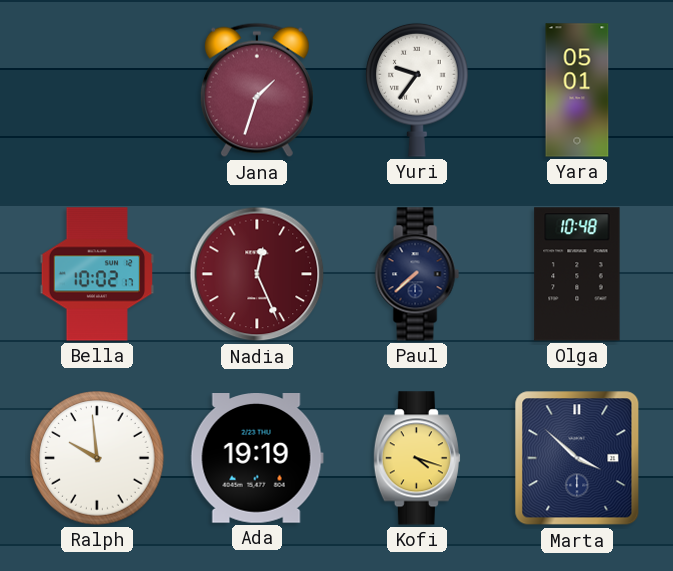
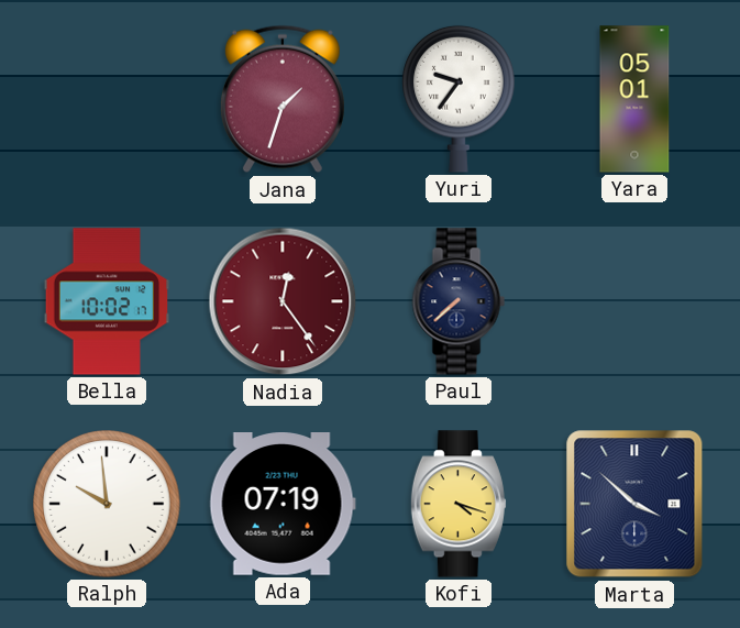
Nadia: 12:26 -> 12:24 (283, 301)
Olga: 10:48 -> none (577, 274)
Ada: 19:19 -> 07:19 (283, 505)
